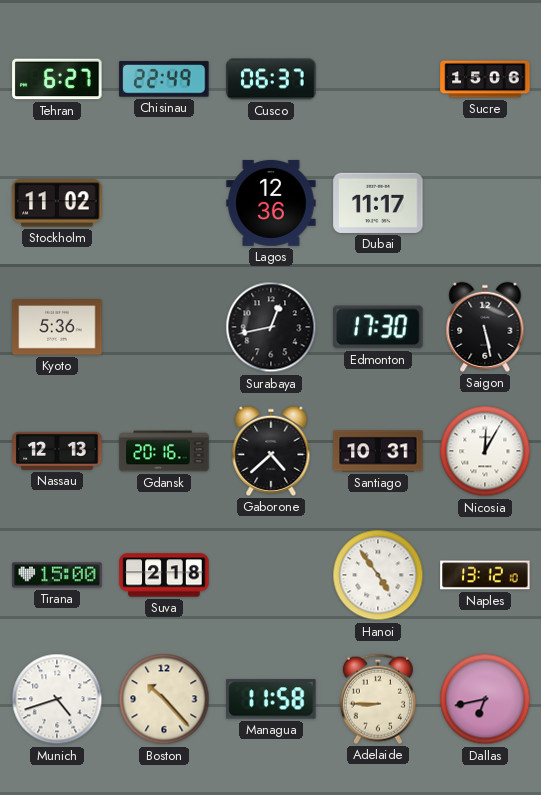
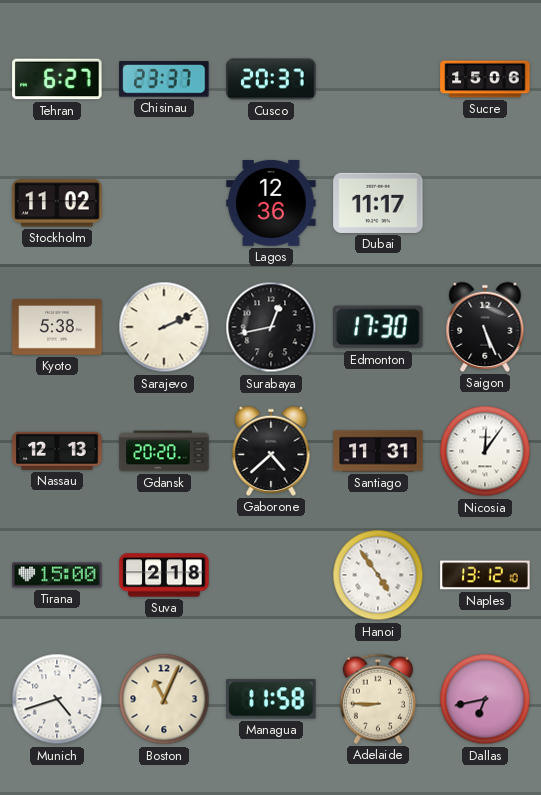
Chisinau: 22:49 -> 23:37 (164, 79)
Cusco: 06:37 -> 20:37 (271, 79)
Kyoto: 5:36 -> 5:38 (57, 327)
Sarajevo: none -> 2:11 (164, 327)
Saigon: 5:28 -> 5:26 (485, 327)
Gdansk: 20:16 -> 20:20 (164, 451)
Santiago: 10:31 -> 11:31 (378, 451)
Nicosia: 12:05 -> 12:06 (485, 451)
Boston: 10:23 -> 11:04 (164, 699)
